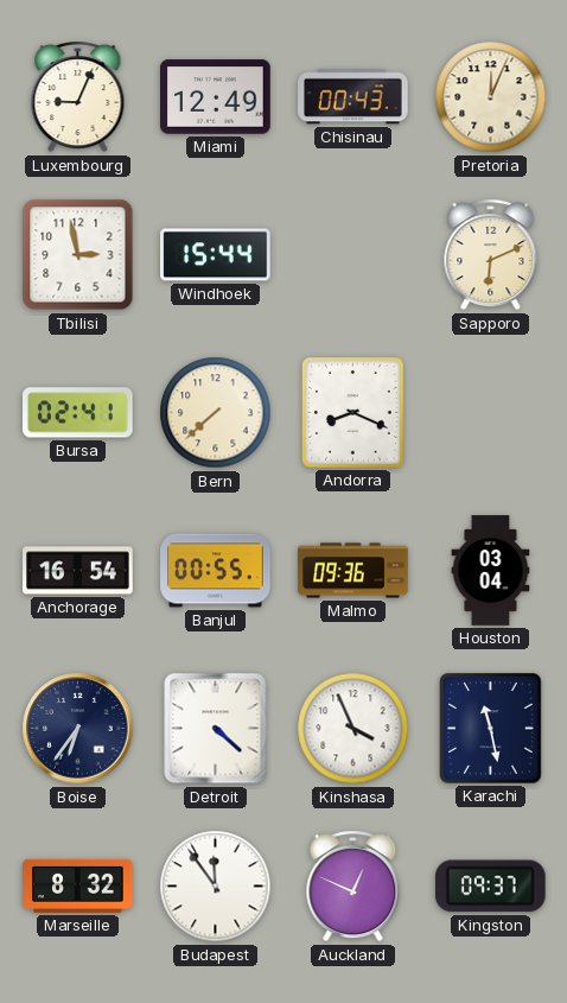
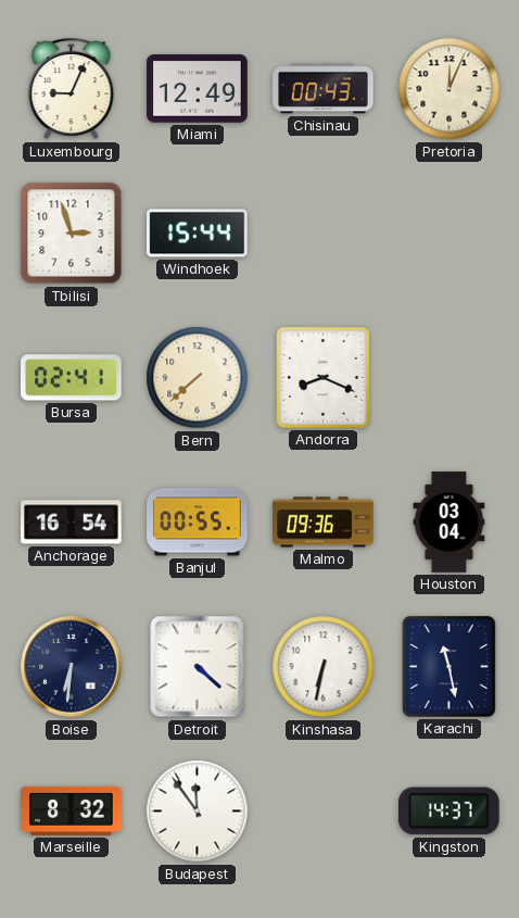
Tbilisi: 2:58 -> 2:57 (72, 234)
Sapporo: 6:11 -> none (491, 255)
Boise: 6:36 -> 6:31 (72, 667)
Kinshasa: 3:56 -> 6:32 (324, 667)
Auckland: 12:49 -> none (353, 887)
Kingston: 09:37 -> 14:37 (448, 812)
